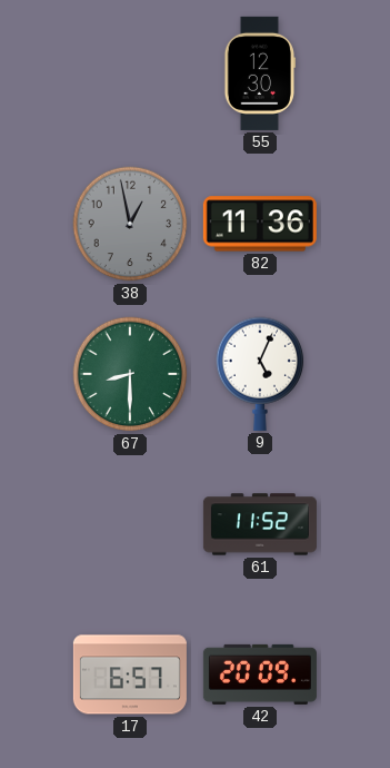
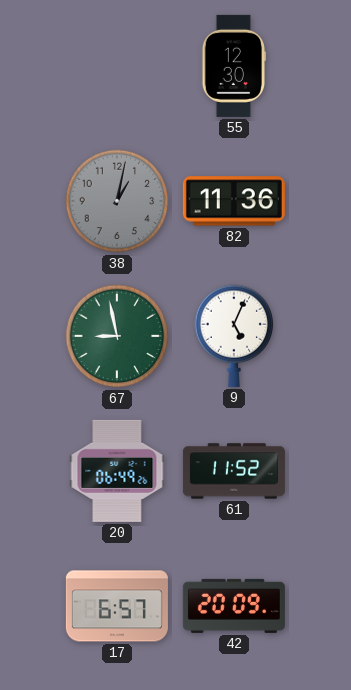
38: 12:58 -> 1:02 (117, 201)
67: 8:30 -> 8:58 (117, 336)
20: none -> 06:49 (117, 471)
